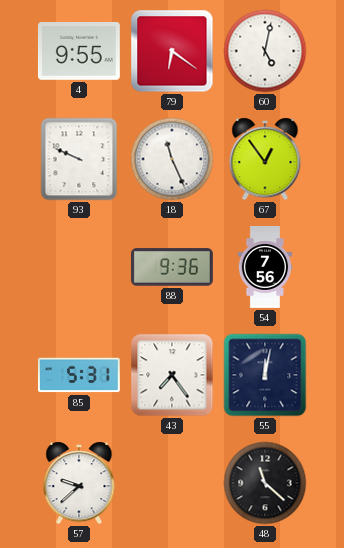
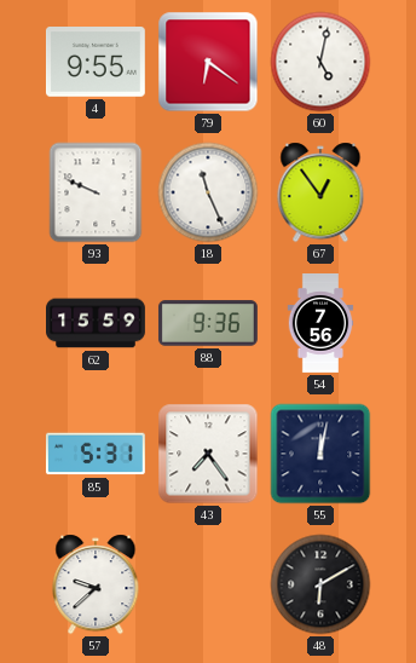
62: none -> 15:59 (97, 323)
48: 11:22 -> 6:10 (320, 584)
